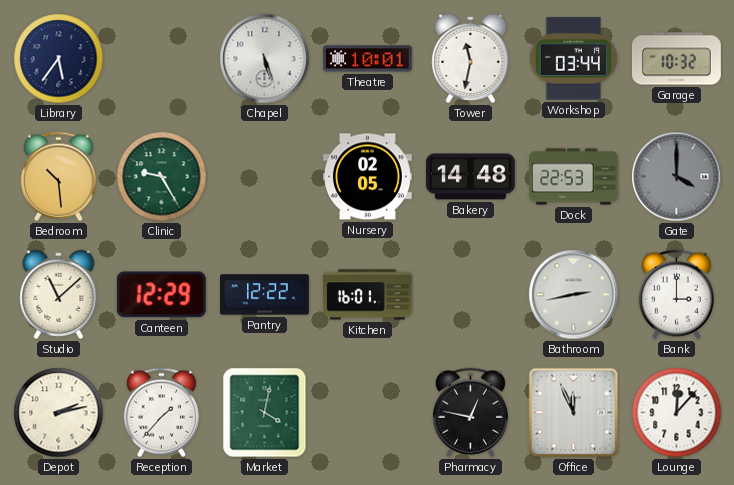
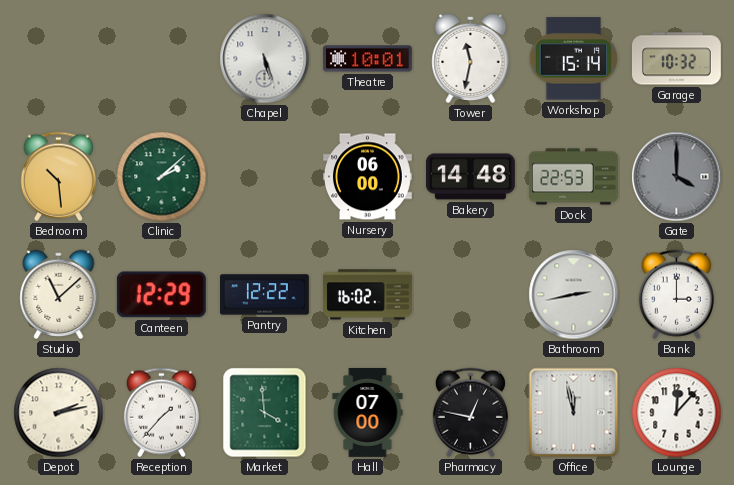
Library: 5:36 -> none (59, 59)
Workshop: 03:44 -> 15:14 (573, 59)
Clinic: 9:25 -> 2:08 (162, 177)
Nursery: 02:05 -> 06:00 (367, 177)
Kitchen: 16:01 -> 16:02 (367, 295)
Market: 4:02 -> 3:59 (265, 413)
Hall: none -> 07:00 (368, 412)
Office: 11:56 -> 11:58 (574, 413)
